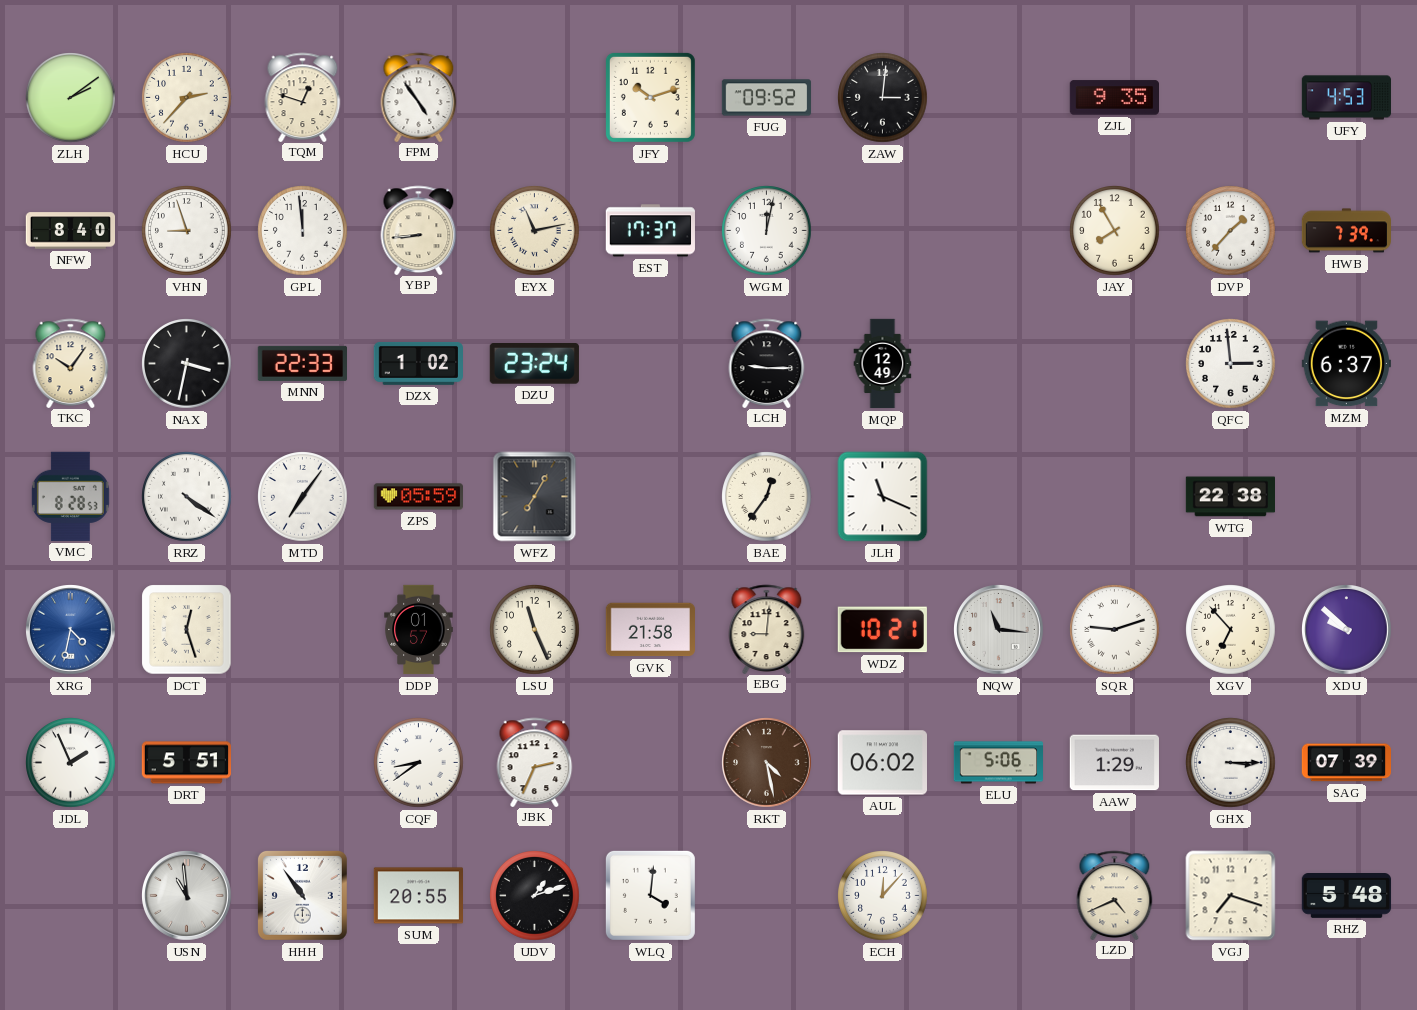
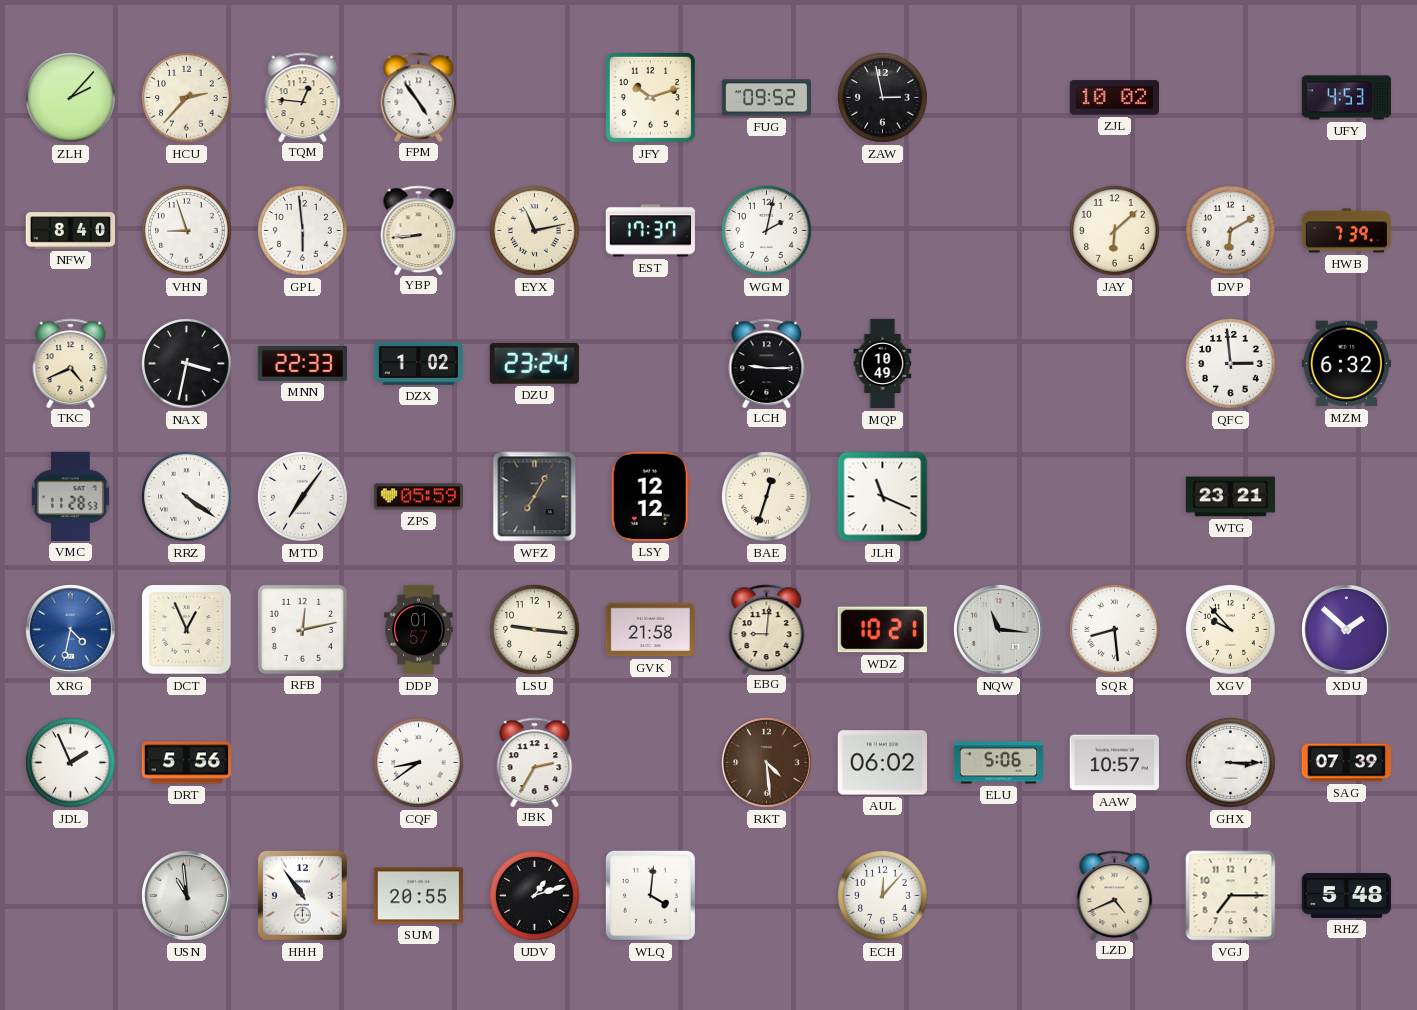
ZLH: 2:09 -> 2:07 (71, 98)
TQM: 12:48 -> 12:46 (303, 97)
ZAW: 3:01 -> 2:58 (883, 98)
ZJL: 9:35 -> 10:02 (1114, 98)
GPL: 11:59 -> 5:59 (303, 231)
WGM: 12:02 -> 2:02 (767, 231)
JAY: 7:55 -> 6:08 (1115, 231)
DVP: 1:37 -> 6:10 (1231, 231)
TKC: 10:06 -> 4:41 (71, 363)
MQP: 12:49 -> 10:49 (883, 364)
MZM: 6:37 -> 6:32 (1346, 364)
VMC: 8:28 -> 11:28 (70, 496)
LSY: none -> 12:12 (650, 496)
BAE: 12:36 -> 12:33 (767, 497)
WTG: 22:38 -> 23:21 (1230, 497)
DCT: 12:27 -> 12:56 (187, 630)
RFB: none -> 12:13 (302, 629)
LSU: 11:26 -> 9:16 (535, 630)
SQR: 9:12 -> 8:29 (1115, 630)
XGV: 6:53 -> 9:53 (1231, 630)
XDU: 9:52 -> 1:52 (1347, 630)
DRT: 5:51 -> 5:56 (186, 763)
JBK: 2:34 -> 2:35 (535, 762)
RKT: 4:28 -> 4:29 (767, 763)
AAW: 1:29 -> 10:57 (1114, 763)
VGJ: 7:18 -> 7:15 (1231, 896)
